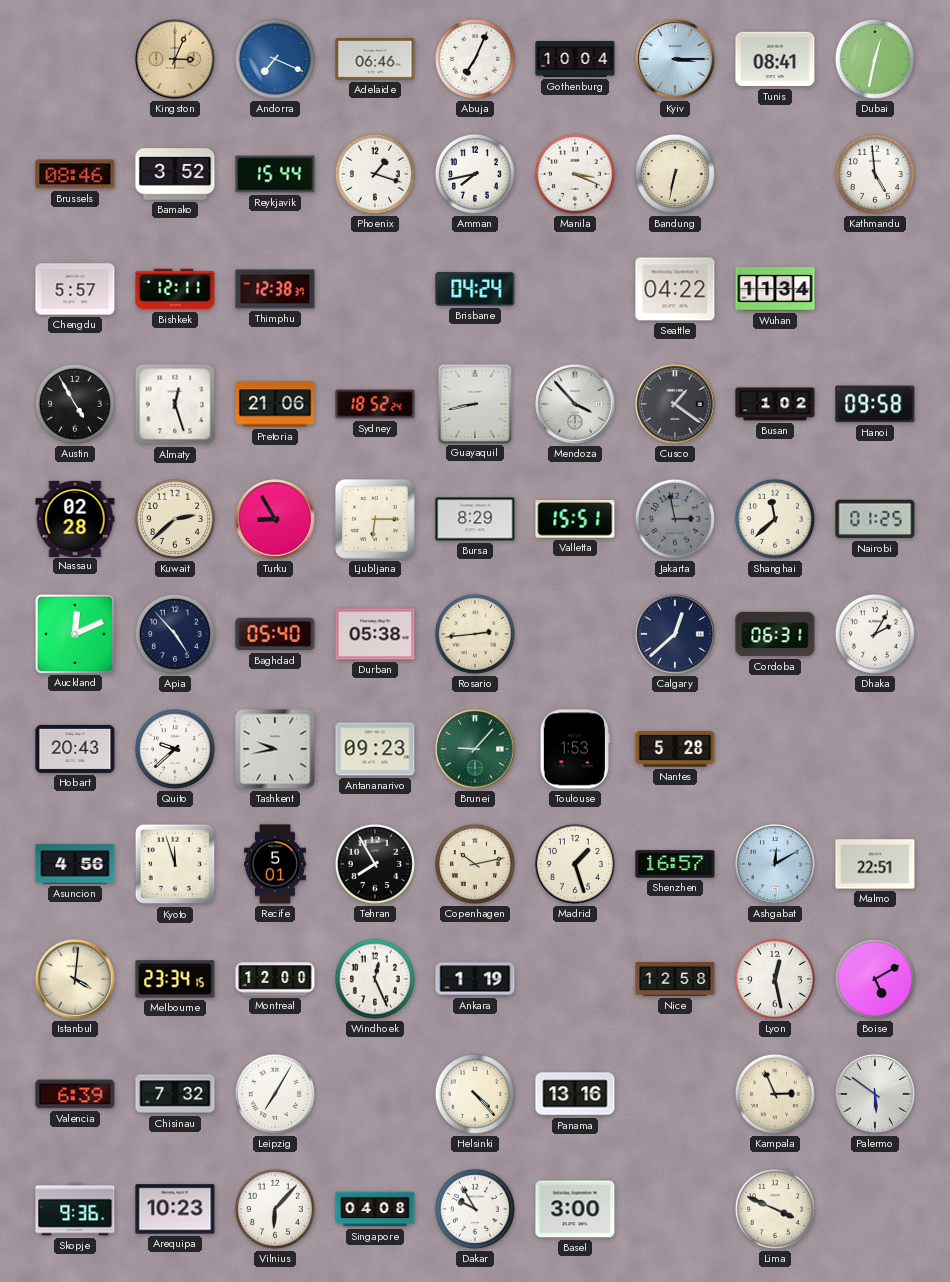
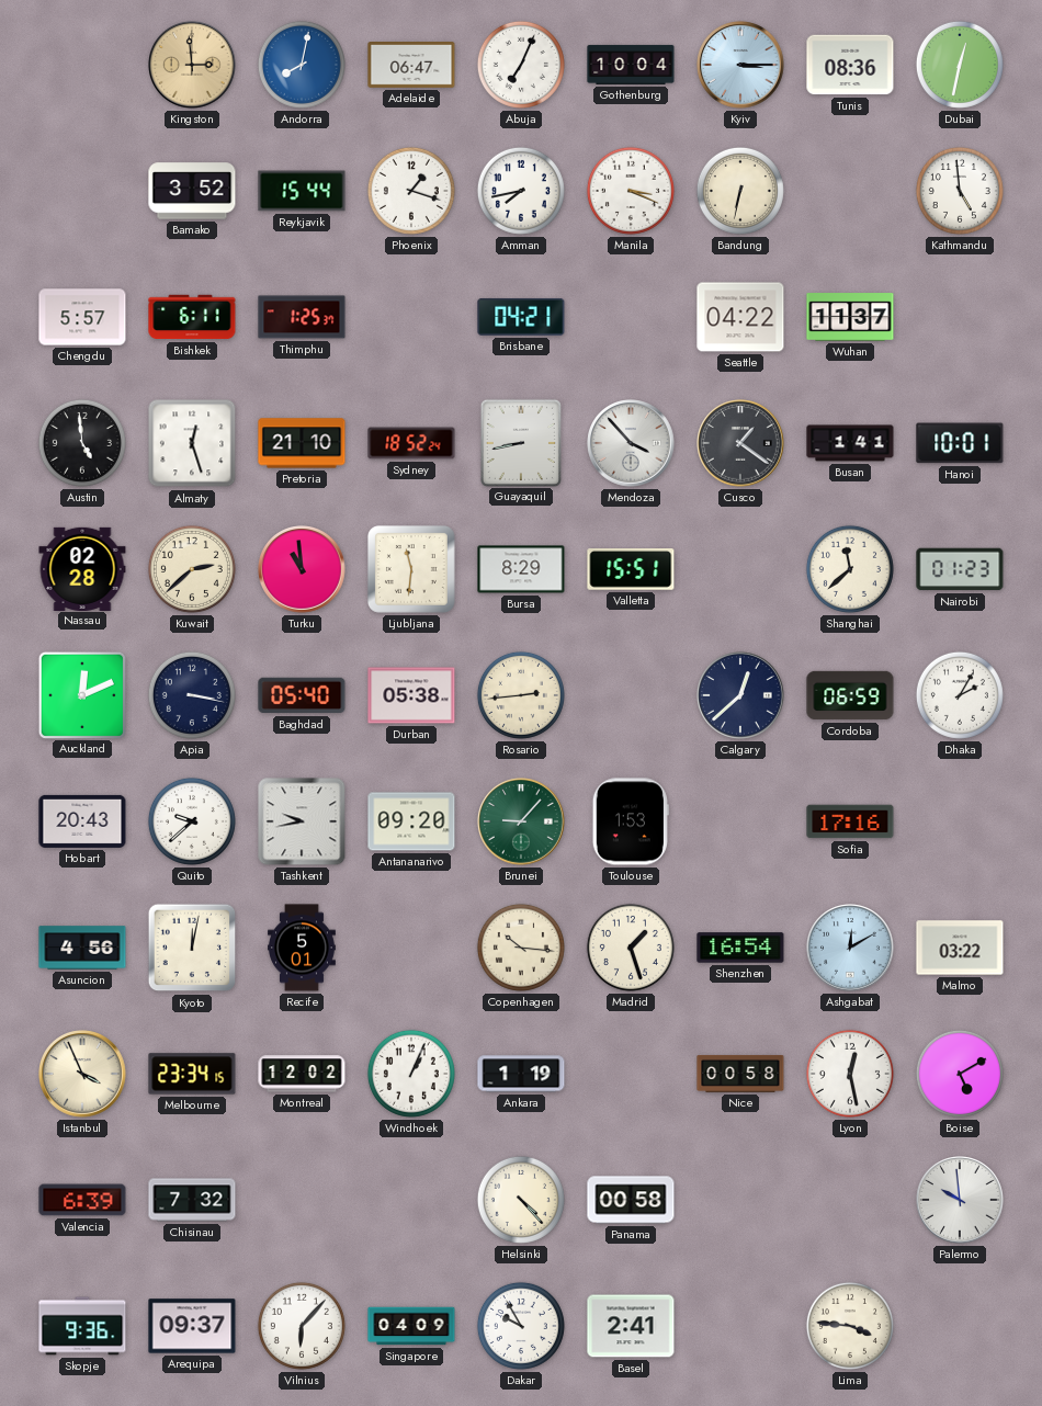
Kingston: 3:04 -> 2:59 (192, 65)
Andorra: 7:19 -> 8:02 (302, 65)
Adelaide: 06:46 -> 06:47 (411, 66)
Tunis: 08:41 -> 08:36 (850, 65)
Brussels: 08:46 -> none (75, 174)
Bishkek: 12:11 -> 6:11 (192, 317)
Thimphu: 12:38 -> 1:25 (302, 317)
Brisbane: 04:24 -> 04:21 (521, 317)
Wuhan: 11:34 -> 11:37 (850, 317)
Austin: 4:55 -> 4:59 (82, 443)
Pretoria: 21:06 -> 21:10 (302, 443)
Busan: 1:02 -> 1:41 (850, 443)
Hanoi: 09:58 -> 10:01 (960, 443)
Turku: 8:55 -> 10:59 (302, 569)
Ljubljana: 6:15 -> 11:31 (411, 569)
Jakarta: 2:58 -> none (675, 519)
Nairobi: 01:25 -> 01:23 (960, 569)
Apia: 4:53 -> 3:17 (192, 695)
Cordoba: 06:31 -> 06:59 (850, 695)
Antananarivo: 09:23 -> 09:20 (411, 821)
Nantes: 5:28 -> none (675, 750)
Sofia: none -> 17:16 (850, 821)
Kyoto: 11:57 -> 12:02 (192, 948)
Tehran: 7:55 -> none (375, 864)
Copenhagen: 10:13 -> 10:16 (521, 948)
Shenzhen: 16:57 -> 16:54 (740, 948)
Malmo: 22:51 -> 03:22 (960, 948)
Istanbul: 4:01 -> 3:56 (82, 1074)
Montreal: 12:00 -> 12:02 (302, 1074)
Windhoek: 12:26 -> 1:04 (411, 1074)
Nice: 12:58 -> 00:58 (740, 1074)
Leipzig: 7:05 -> none (275, 1094)
Panama: 13:16 -> 00:58 (631, 1200)
Kampala: 2:56 -> none (775, 1094)
Palermo: 5:51 -> 9:59 (960, 1200)
Arequipa: 10:23 -> 09:37 (192, 1326)
Singapore: 04:08 -> 04:09 (411, 1326)
Basel: 3:00 -> 2:41 (631, 1326)
Lima: 3:49 -> 3:46 (850, 1326)
